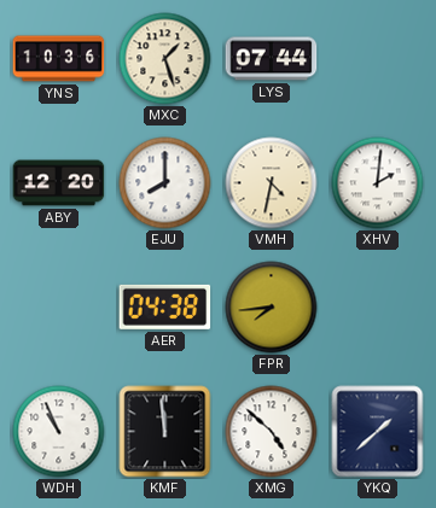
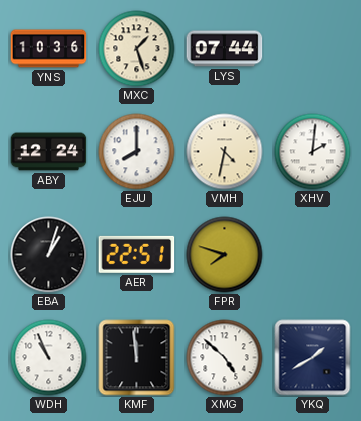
ABY: 12:20 -> 12:24 (49, 152)
EBA: none -> 1:03 (49, 255)
AER: 04:38 -> 22:51 (137, 254)
FPR: 7:44 -> 7:48 (225, 255)
YKQ: 1:38 -> 1:40 (313, 358)
